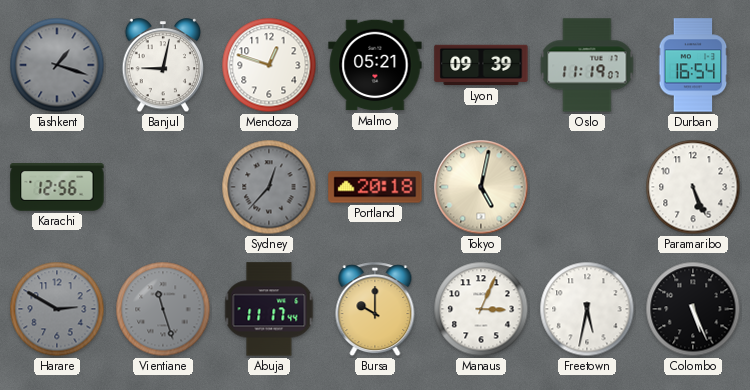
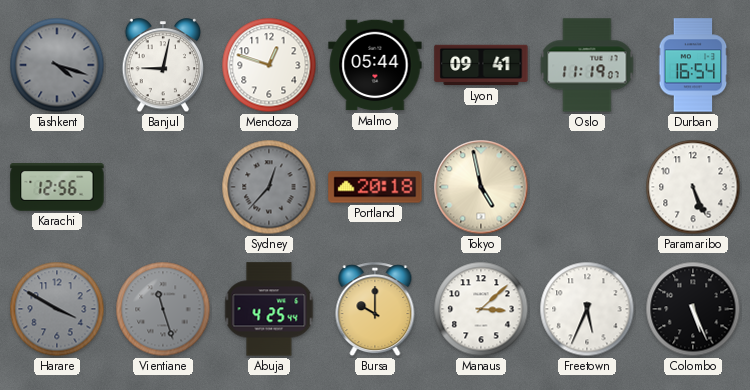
Tashkent: 1:18 -> 4:18 (57, 65)
Malmo: 05:21 -> 05:44 (375, 65)
Lyon: 09:39 -> 09:41 (481, 65)
Tokyo: 5:02 -> 4:58 (481, 187)
Harare: 2:50 -> 3:50 (57, 309)
Abuja: 11:17 -> 4:25 (269, 309)
Manaus: 3:04 -> 3:08 (481, 309)
Freetown: 5:32 -> 5:34 (587, 309)
